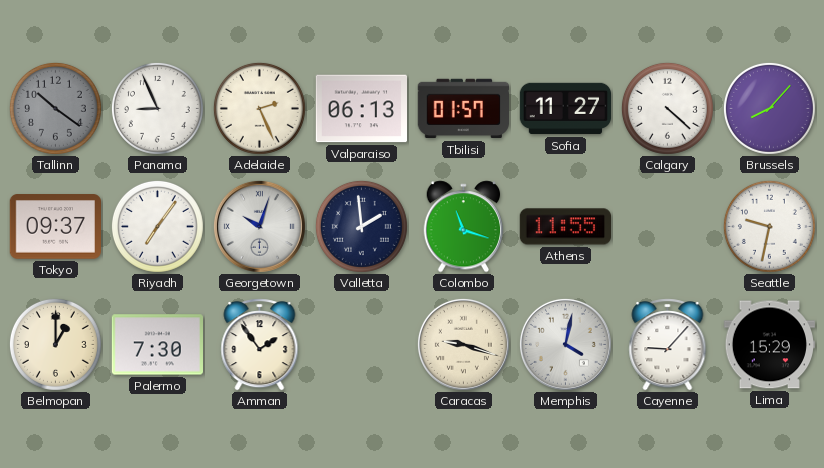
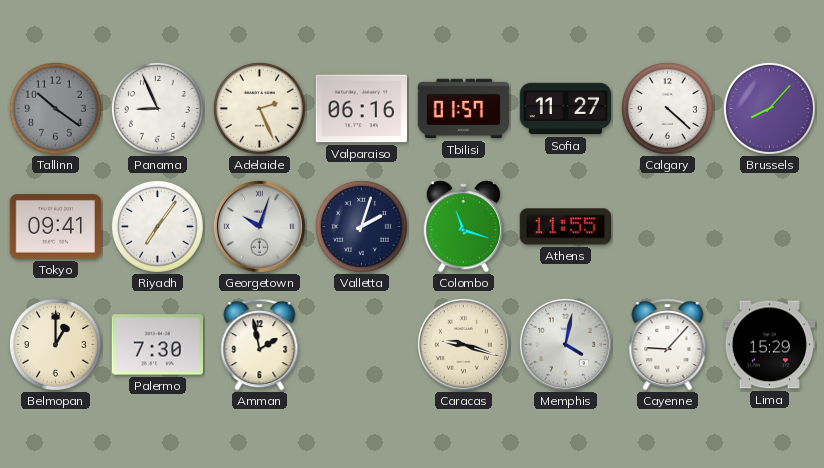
Valparaiso: 06:13 -> 06:16 (361, 109)
Tokyo: 09:37 -> 09:41 (55, 227)
Valletta: 1:59 -> 2:03 (361, 226)
Seattle: 9:32 -> none (769, 226)
Amman: 1:54 -> 1:58 (260, 345)
